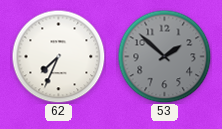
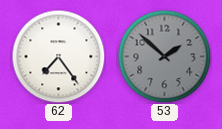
62: 7:34 -> 7:24 (58, 56)
